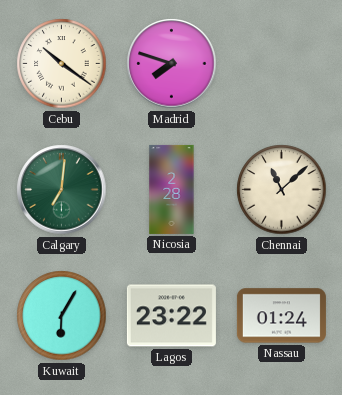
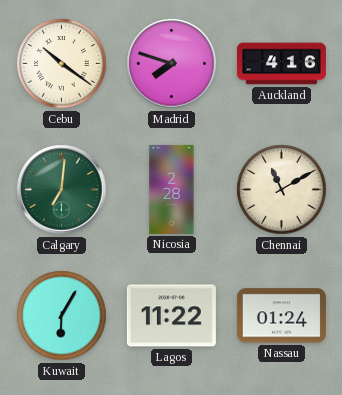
Auckland: none -> 4:16 (281, 64)
Chennai: 11:08 -> 11:10 (282, 190)
Lagos: 23:22 -> 11:22 (171, 316)
